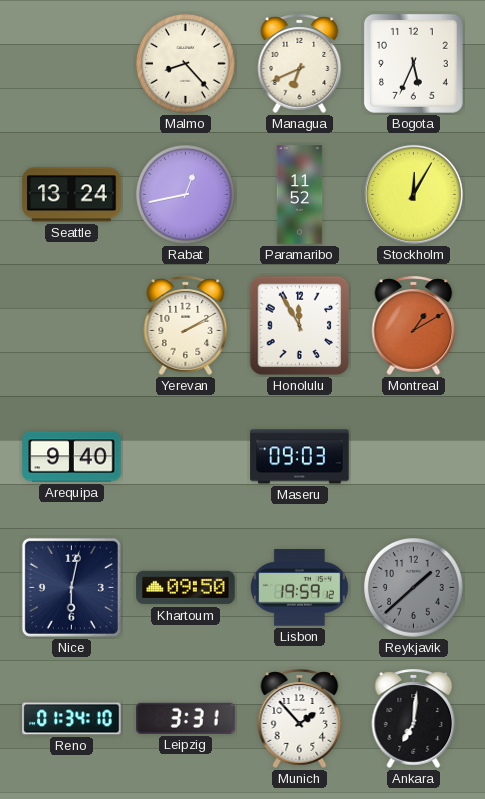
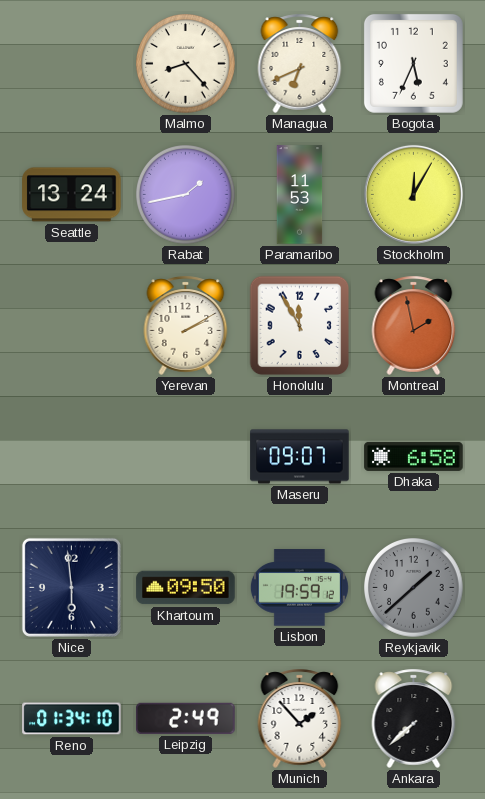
Rabat: 12:43 -> 1:43 (186, 195)
Paramaribo: 11:52 -> 11:53 (300, 195)
Montreal: 1:10 -> 1:58 (414, 325)
Arequipa: 9:40 -> none (72, 457)
Maseru: 09:03 -> 09:07 (300, 457)
Dhaka: none -> 6:58 (414, 456)
Nice: 6:02 -> 5:59 (71, 587)
Leipzig: 3:31 -> 2:49 (186, 718)
Ankara: 7:01 -> 7:38 (414, 718)
